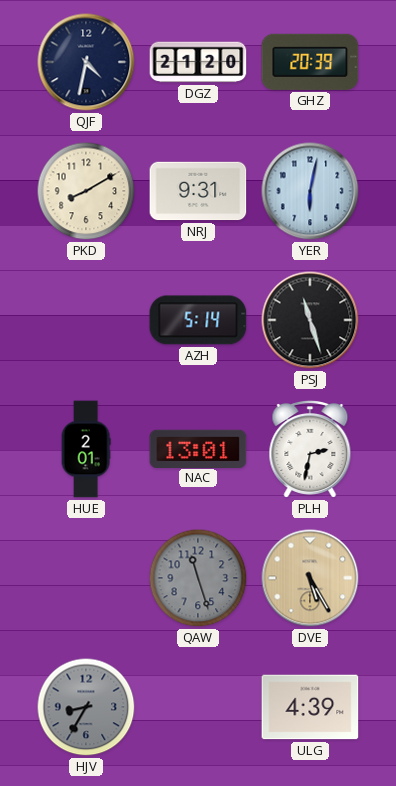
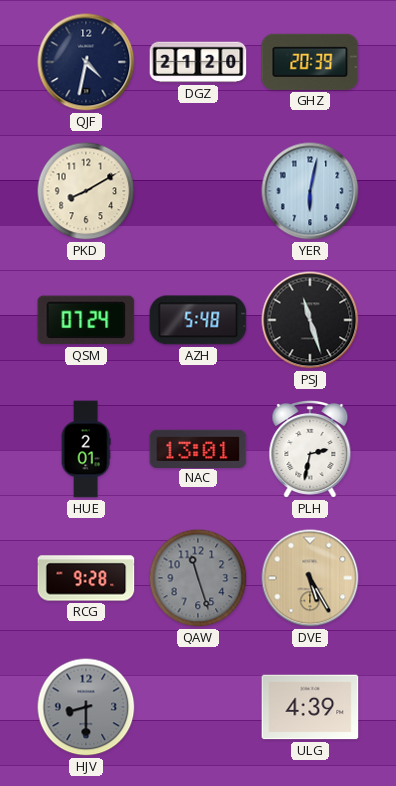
NRJ: 9:31 -> none (198, 191)
QSM: none -> 07:24 (86, 320)
AZH: 5:14 -> 5:48 (198, 320)
RCG: none -> 9:28 (86, 578)
HJV: 8:35 -> 8:30 (86, 707)
